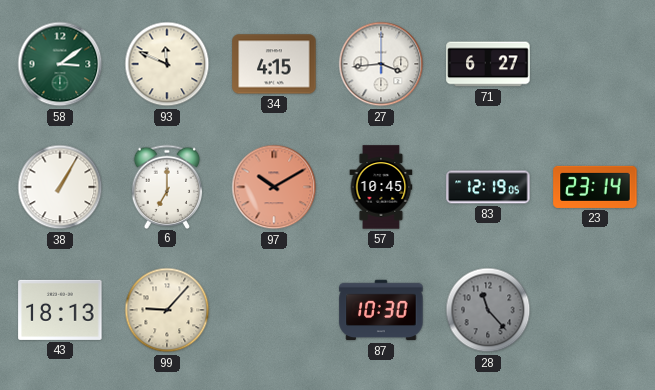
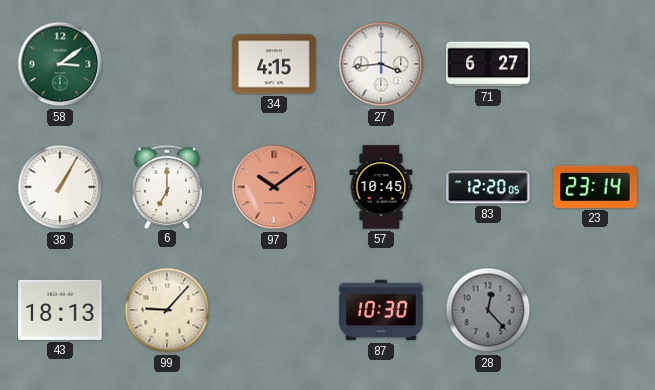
93: 11:49 -> none (167, 64)
97: 10:10 -> 10:09 (274, 187)
83: 12:19 -> 12:20 (488, 187)
28: 11:23 -> 12:23 (488, 310)
